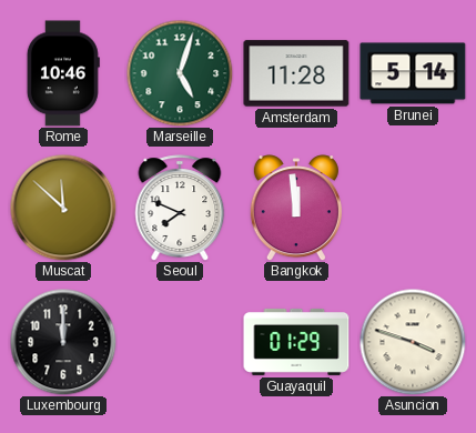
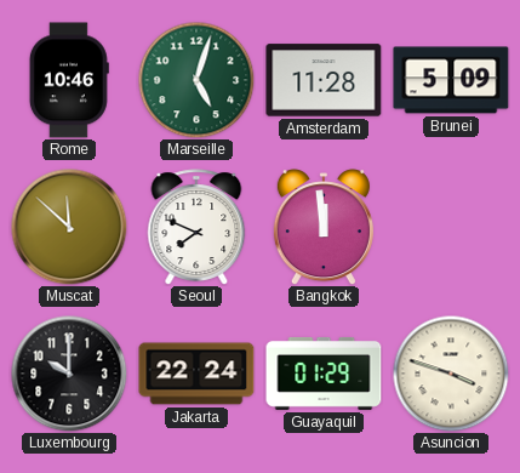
Brunei: 5:14 -> 5:09 (451, 80)
Luxembourg: 12:00 -> 10:00 (69, 374)
Jakarta: none -> 22:24 (196, 374)
